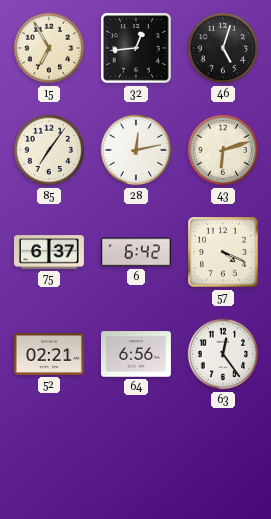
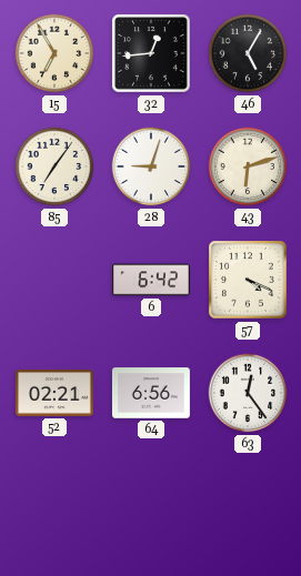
46: 5:03 -> 5:05 (248, 53)
28: 12:13 -> 9:03 (151, 166)
75: 6:37 -> none (49, 252)
